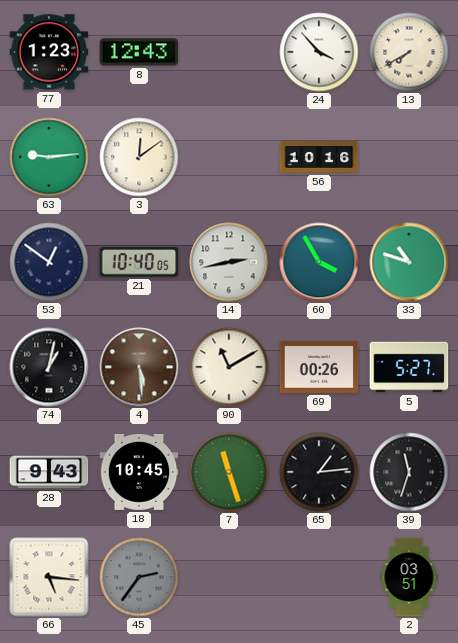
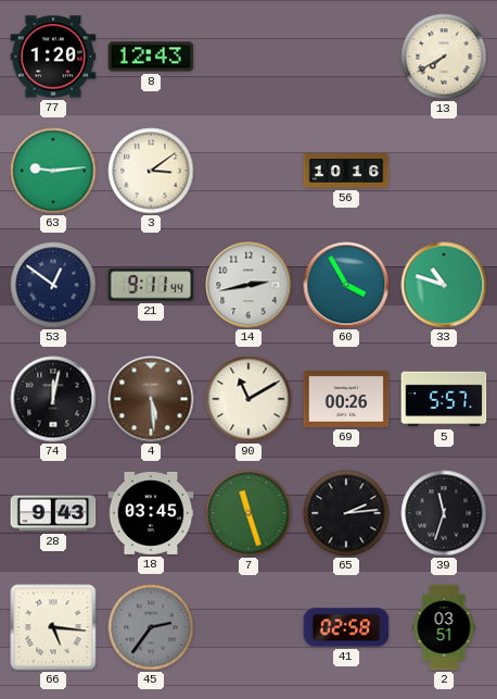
77: 1:23 -> 1:20 (53, 57)
24: 3:53 -> none (319, 52)
3: 12:09 -> 3:09 (151, 171)
21: 10:40 -> 9:11 (151, 285)
74: 1:02 -> 12:02 (53, 399)
5: 5:27 -> 5:57 (444, 399)
18: 10:45 -> 03:45 (151, 513)
65: 1:14 -> 2:14 (346, 513)
41: none -> 02:58 (346, 627)
